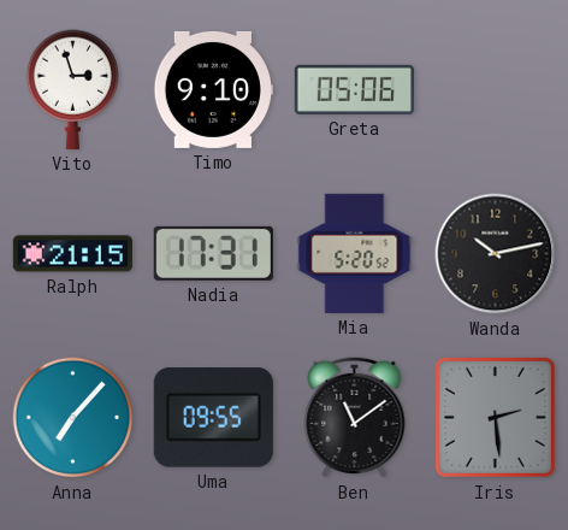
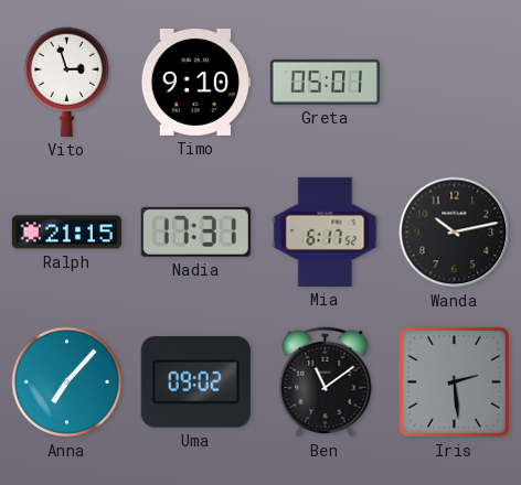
Greta: 05:06 -> 05:01 (325, 82)
Mia: 5:20 -> 6:17 (326, 231)
Uma: 09:55 -> 09:02 (195, 382)
